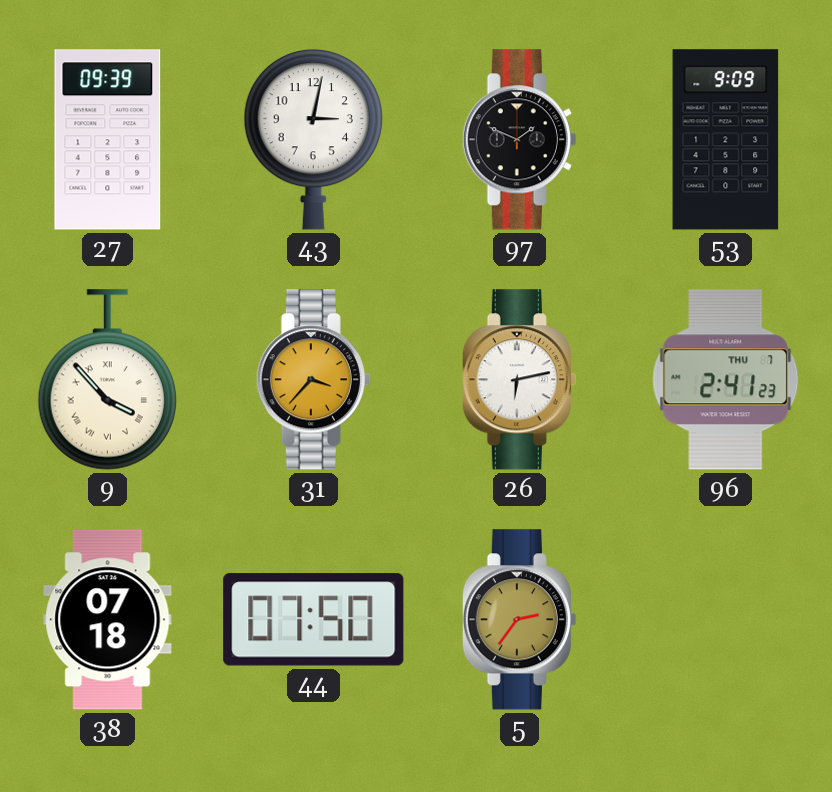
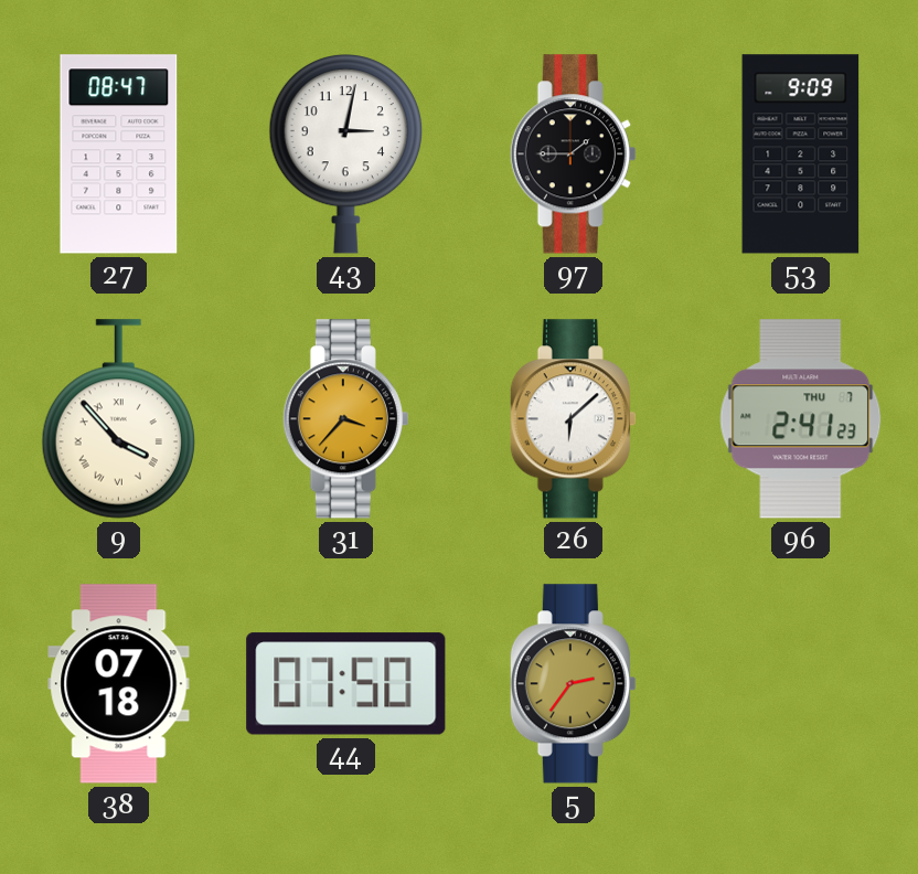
27: 09:39 -> 08:47 (119, 154)
97: 1:49 -> 1:45 (573, 154)
26: 6:13 -> 6:08 (573, 419)
